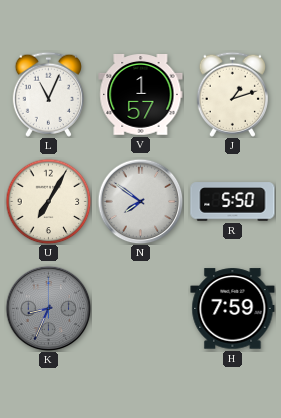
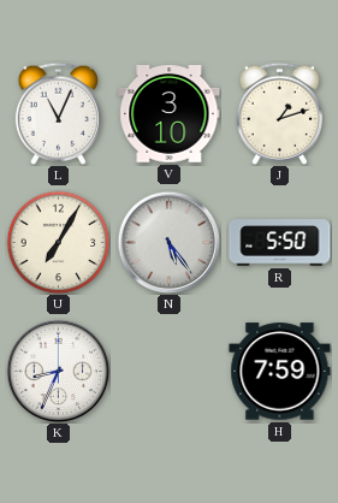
V: 1:57 -> 3:10 (170, 114)
N: 7:51 -> 5:24 (168, 242)
K dial: grey -> white (58, 371)
